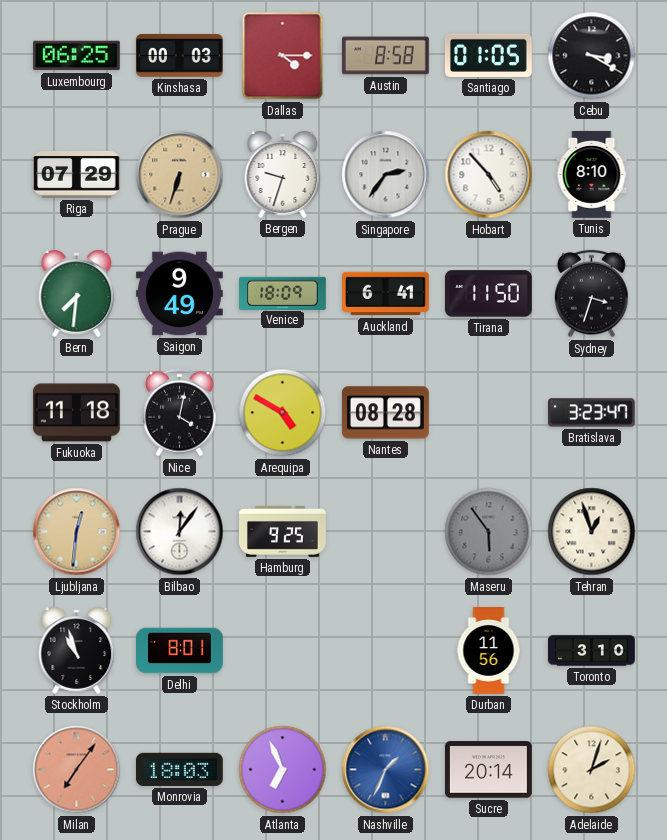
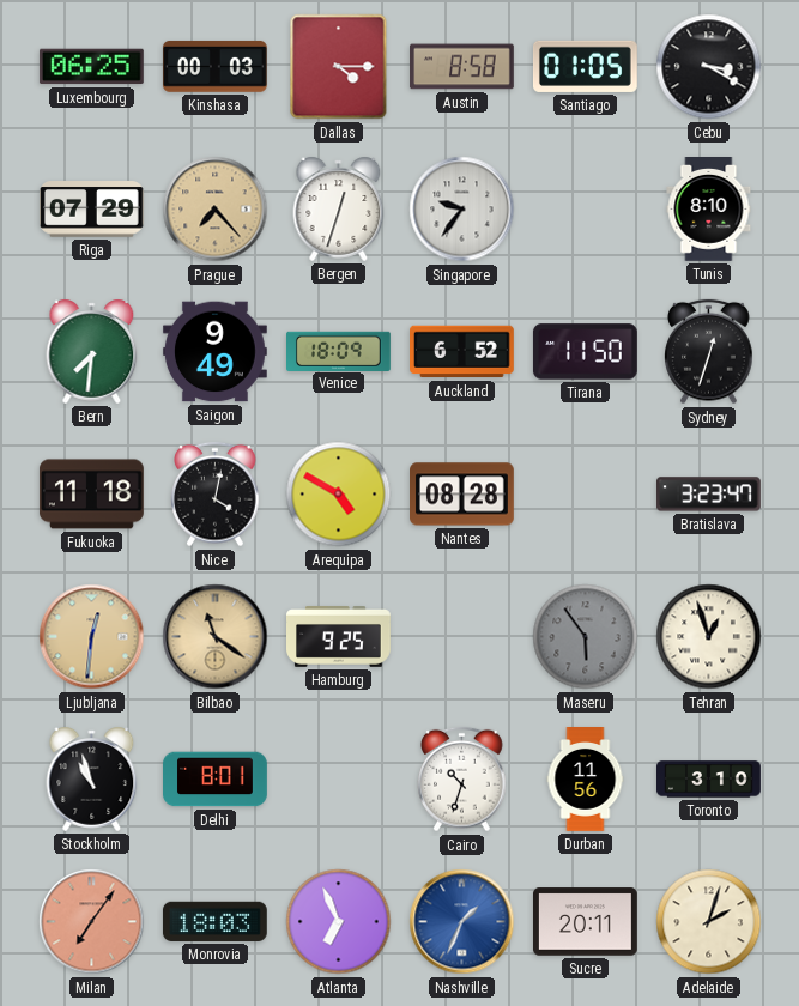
Prague: 6:33 -> 7:23 (216, 210)
Bergen: 9:33 -> 12:33 (339, 208)
Singapore: 2:36 -> 9:36 (462, 210)
Hobart: 4:53 -> none (489, 175)
Auckland: 6:41 -> 6:52 (462, 352)
Sydney: 3:33 -> 12:33 (709, 352)
Bilbao: 12:06 -> 11:21 (216, 637)
Bilbao dial: white -> champagne (216, 637)
Cairo: none -> 10:33 (462, 780)
Sucre: 20:14 -> 20:11 (586, 922)
